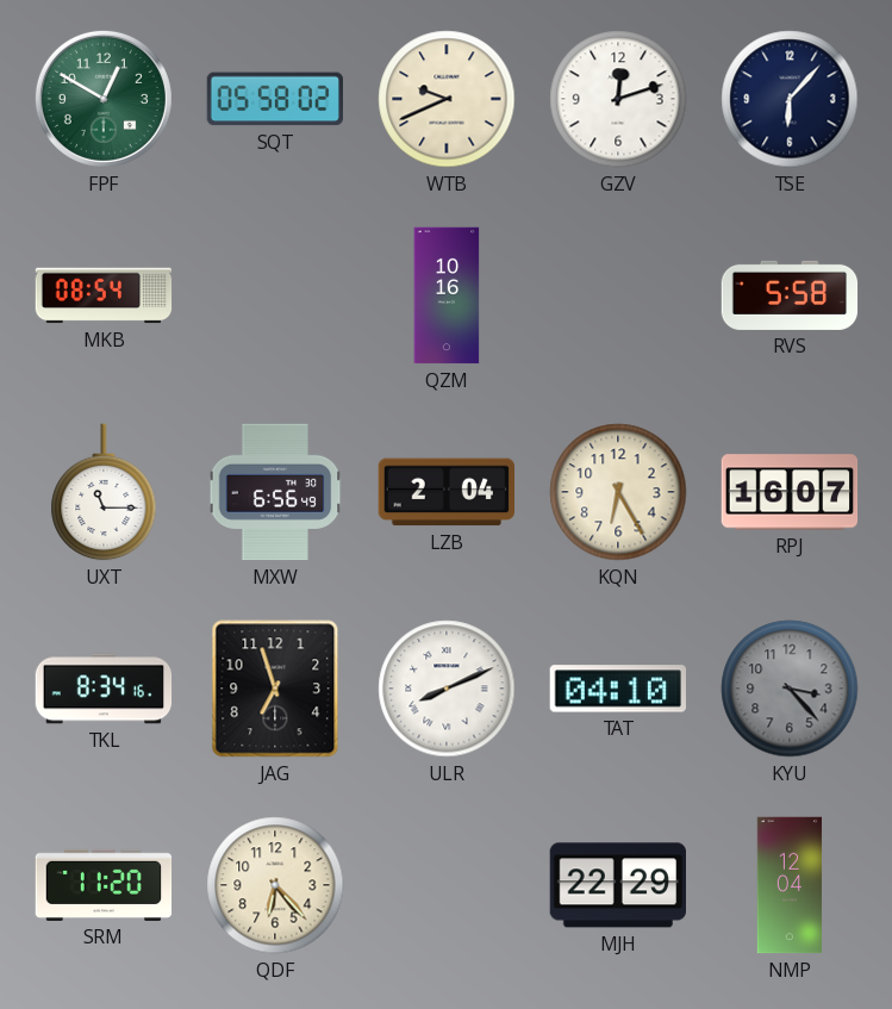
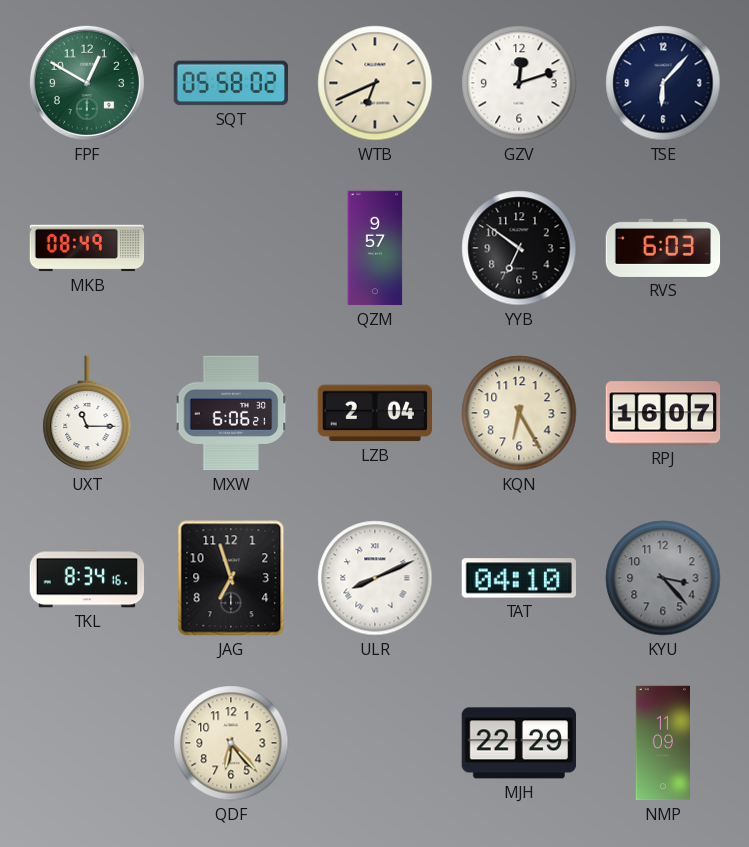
WTB: 9:41 -> 6:41 (375, 83)
MKB: 08:54 -> 08:49 (87, 248)
QZM: 10:16 -> 9:57 (375, 248)
YYB: none -> 6:51 (519, 248)
RVS: 5:58 -> 6:03 (663, 248)
MXW: 6:56 -> 6:06 (231, 413)
SRM: 11:20 -> none (104, 885)
NMP: 12:04 -> 11:09 (662, 743)
